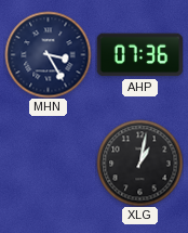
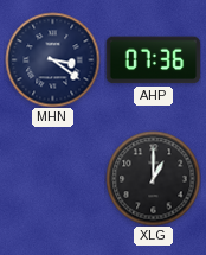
MHN: 3:25 -> 3:21 (52, 59)
XLG: 1:02 -> 1:00 (153, 178)
